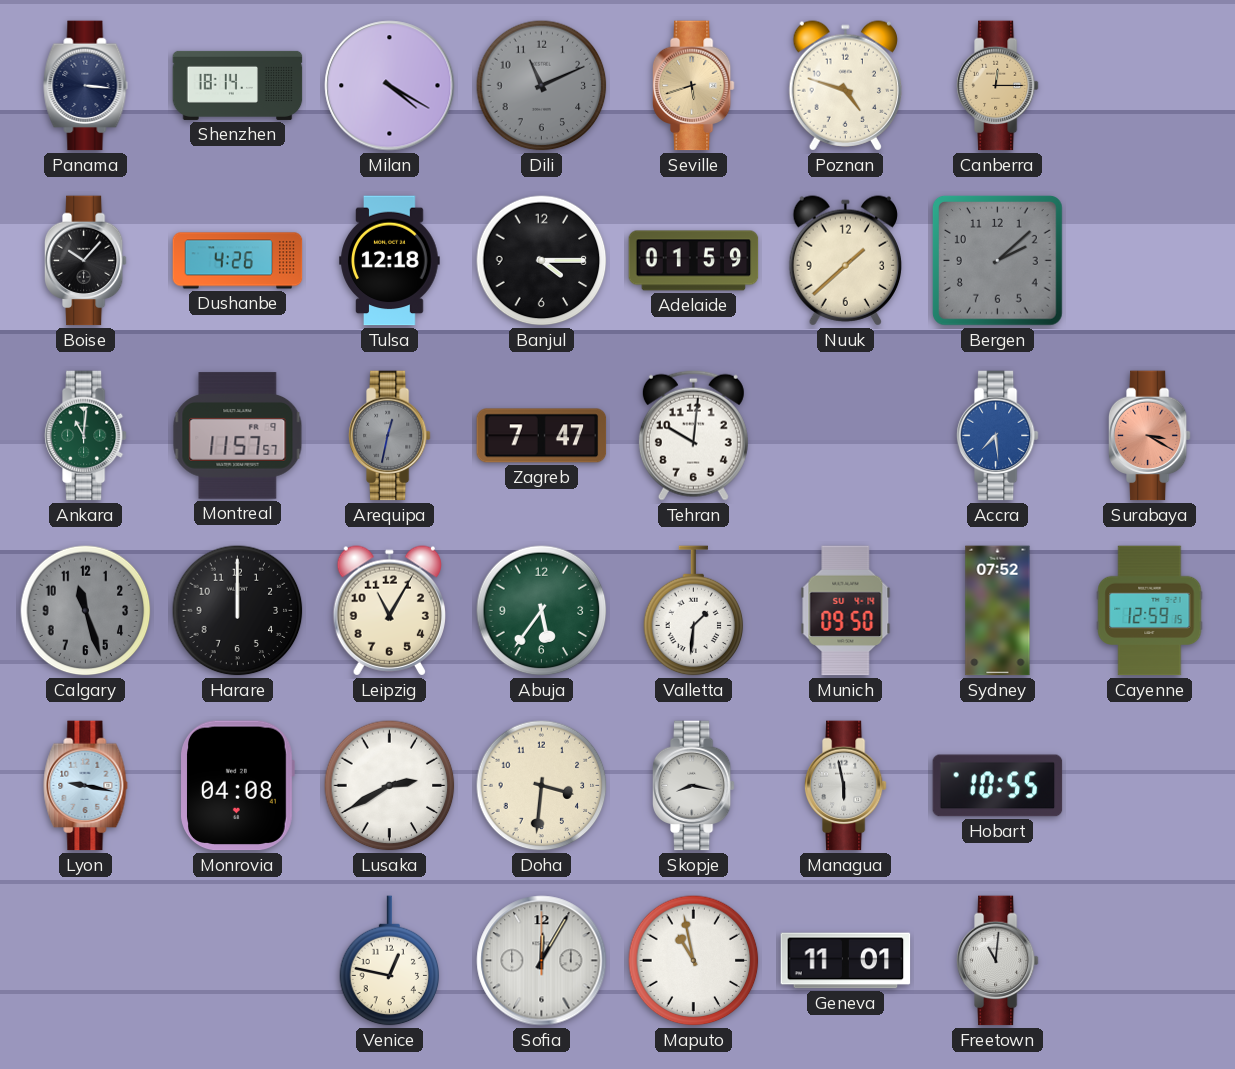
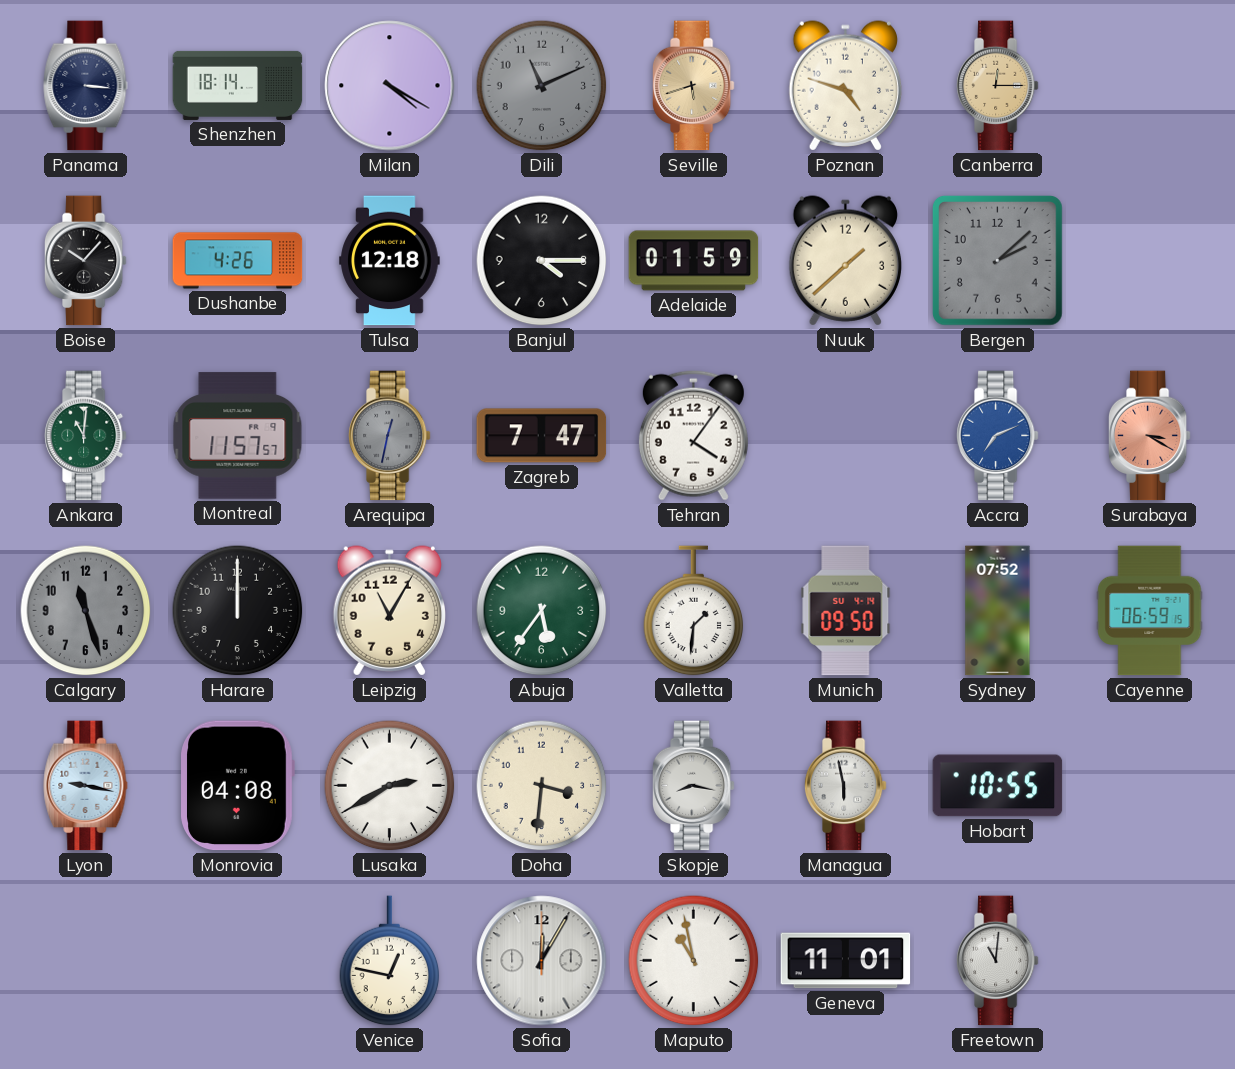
Tehran: 10:01 -> 4:06 (693, 435)
Accra: 7:29 -> 7:11 (997, 436)
Cayenne: 12:59 -> 06:59 (1150, 611)
